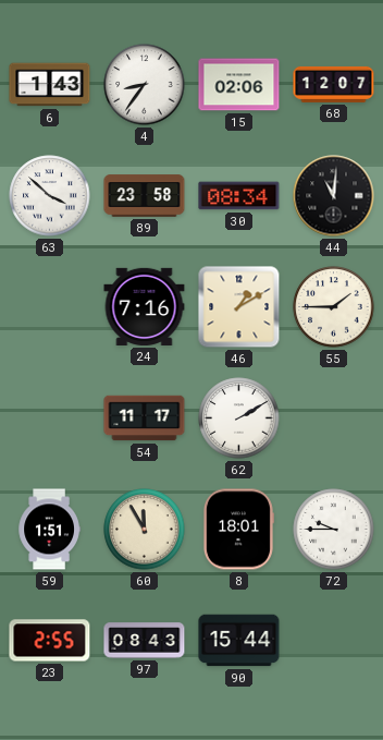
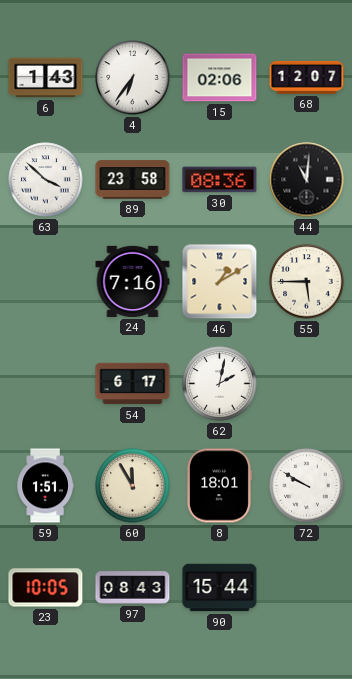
4: 8:36 -> 6:36 (133, 78)
30: 08:34 -> 08:36 (220, 180)
55: 1:45 -> 5:45 (307, 282)
54: 11:17 -> 6:17 (133, 384)
62: 2:10 -> 2:02 (220, 384)
72: 9:45 -> 9:50 (307, 486)
23: 2:55 -> 10:05 (46, 588)
